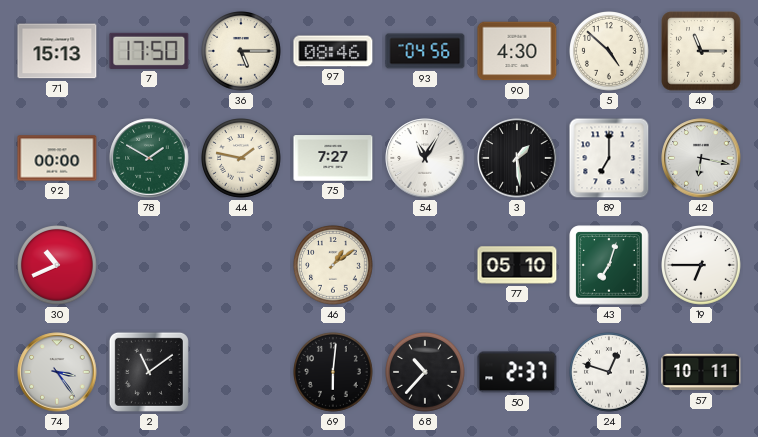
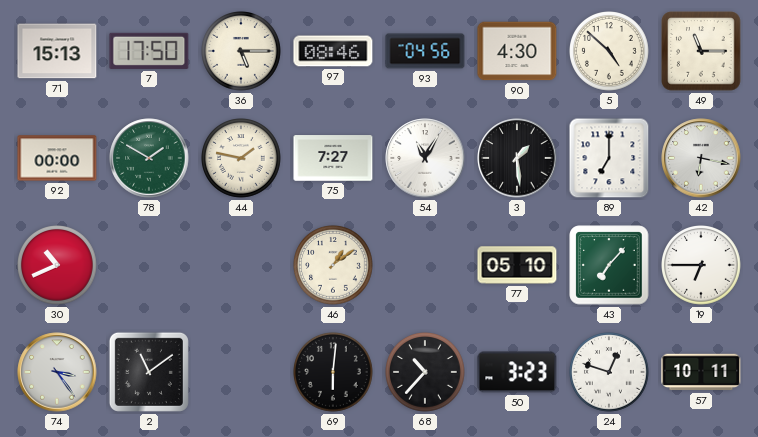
43: 7:03 -> 7:07 (609, 265)
50: 2:37 -> 3:23 (517, 372)
